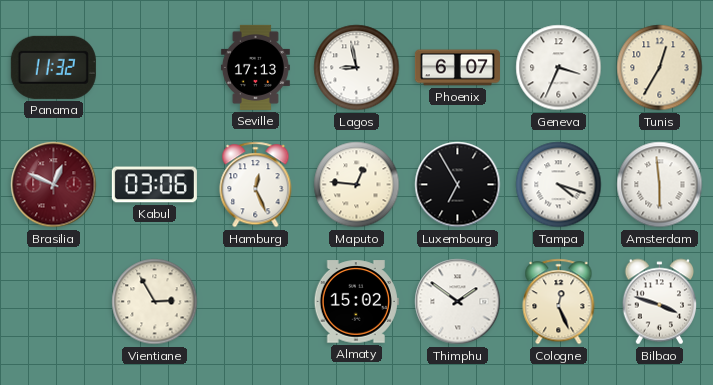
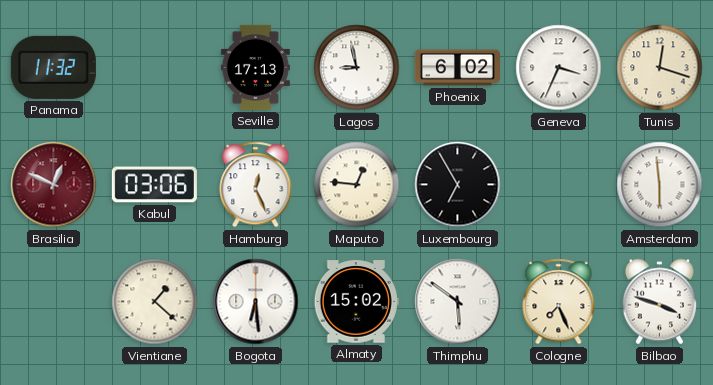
Phoenix: 6:07 -> 6:02 (457, 68)
Tunis: 12:35 -> 12:18 (660, 68)
Tampa: 4:18 -> none (559, 185)
Vientiane: 2:55 -> 1:22 (155, 302)
Bogota: none -> 6:29 (256, 302)
Thimphu: 1:51 -> 5:51 (458, 302)
Cologne: 12:26 -> 7:26 (559, 302)
